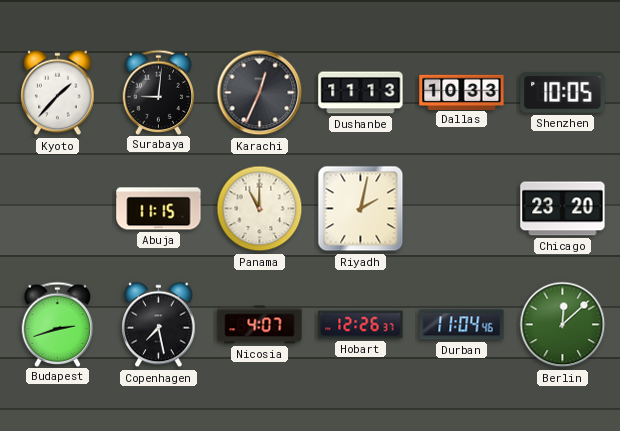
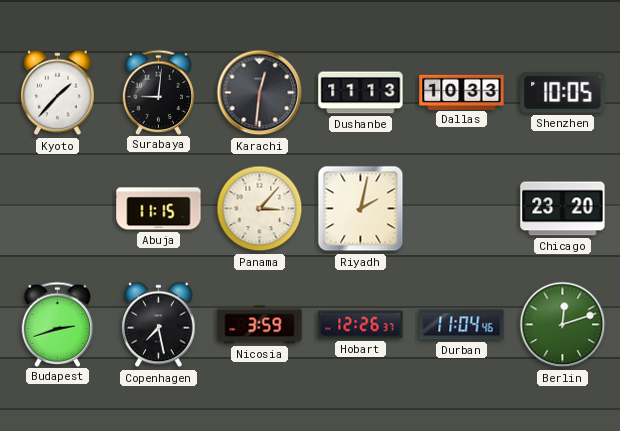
Karachi: 12:34 -> 12:31 (260, 93)
Panama: 11:00 -> 3:07 (260, 209)
Nicosia: 4:07 -> 3:59 (260, 325)
Berlin: 12:08 -> 12:12 (563, 325)
